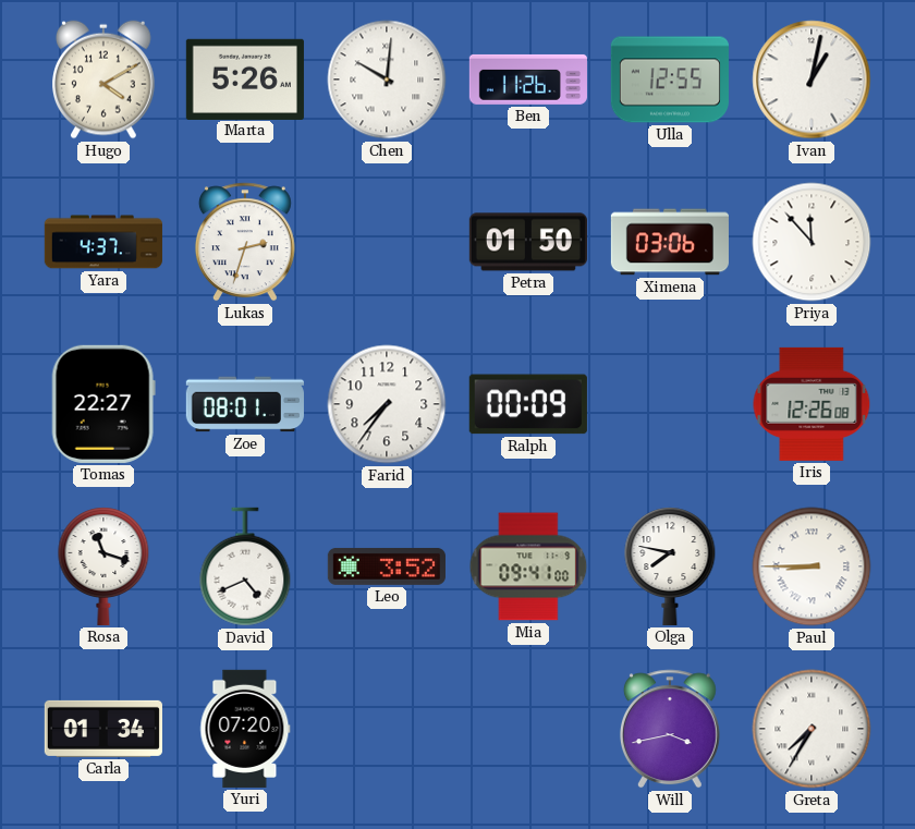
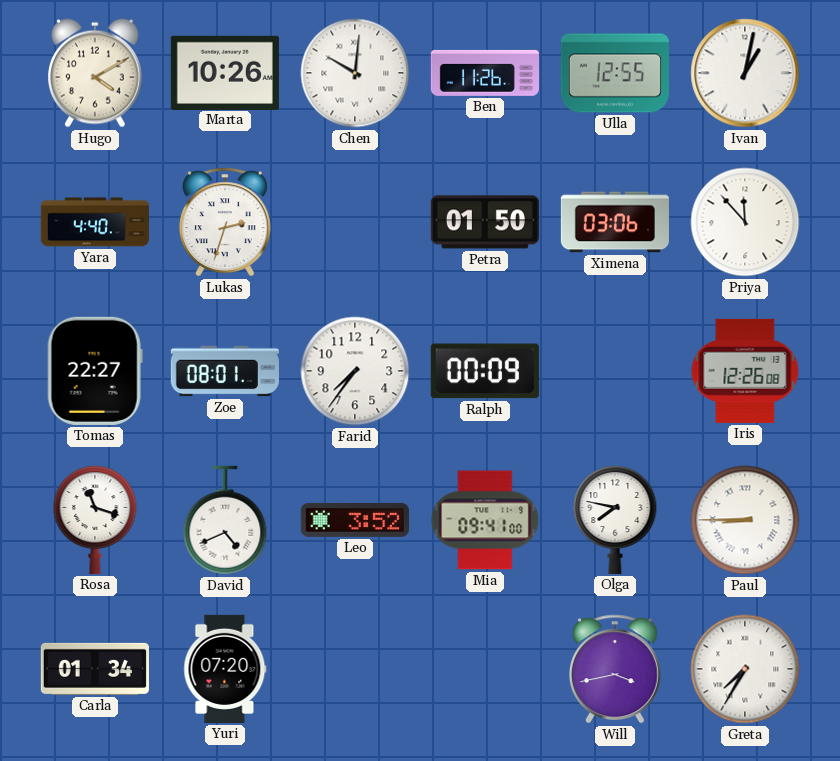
Marta: 5:26 -> 10:26 (225, 72)
Yara: 4:37 -> 4:40 (95, 222)
